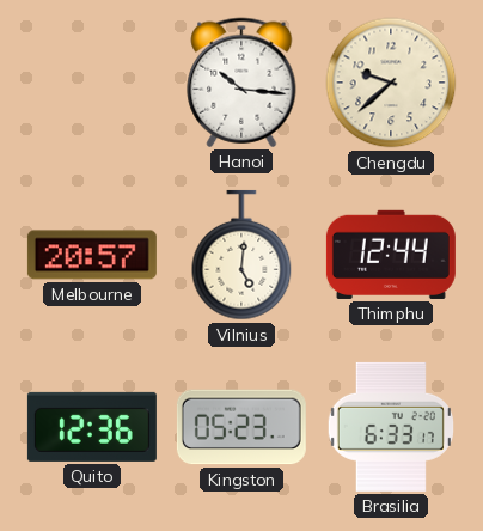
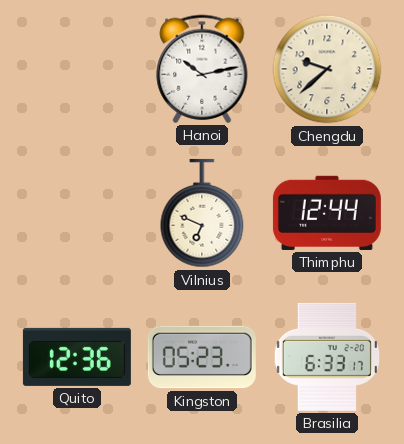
Hanoi: 10:16 -> 10:13 (202, 69)
Melbourne: 20:57 -> none (92, 255)
Vilnius: 5:01 -> 6:49 (202, 213)
